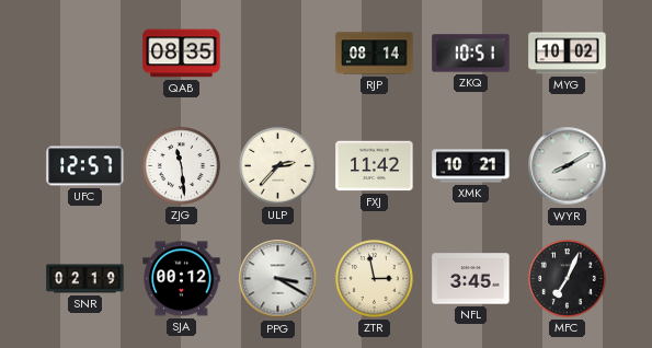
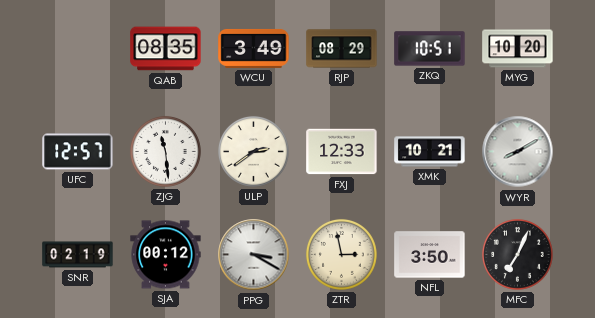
WCU: none -> 3:49 (254, 48)
RJP: 08:14 -> 08:29 (342, 49)
MYG: 10:02 -> 10:20 (518, 49)
ULP: 2:37 -> 2:39 (253, 151)
FXJ: 11:42 -> 12:33 (342, 152)
NFL: 3:45 -> 3:50 (430, 255)
